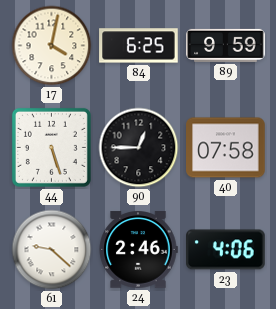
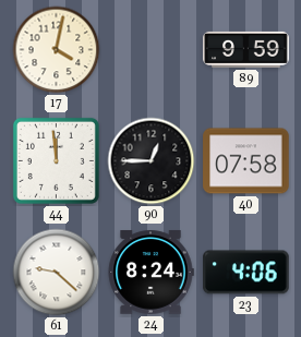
84: 6:25 -> none (139, 46)
44: 5:27 -> 11:59 (56, 160)
24: 2:46 -> 8:24 (150, 273)
